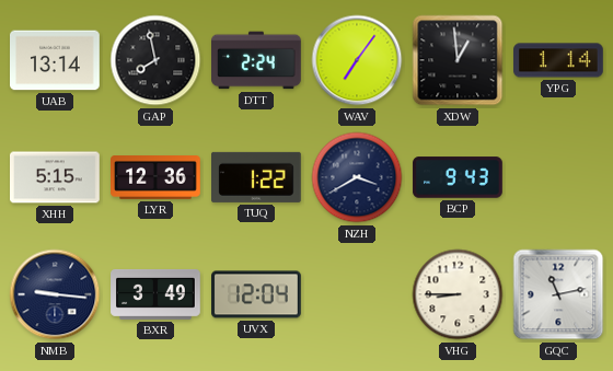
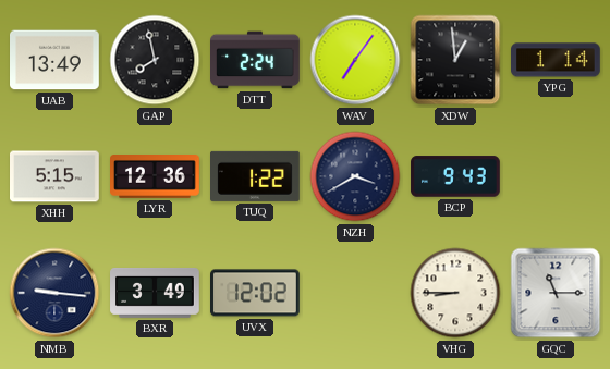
UAB: 13:14 -> 13:49 (56, 60)
UVX: 12:04 -> 12:02 (256, 293)
GQC: 11:13 -> 11:15 (556, 293)
